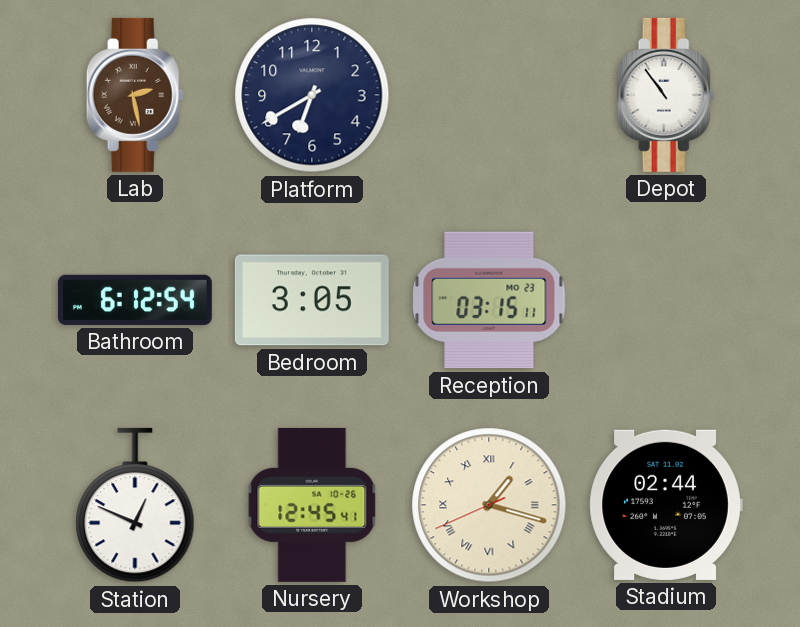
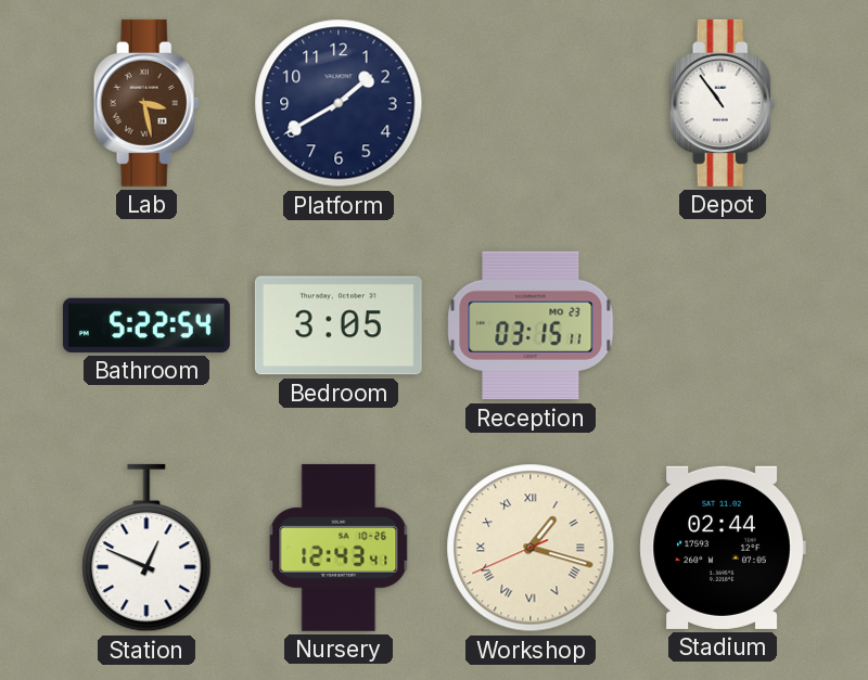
Lab: 2:28 -> 3:28 (146, 103)
Platform: 6:40 -> 1:40 (339, 103)
Bathroom: 6:12 -> 5:22 (146, 325)
Nursery: 12:45 -> 12:43 (339, 548)
